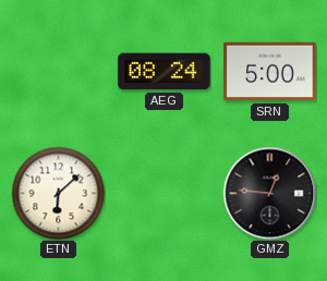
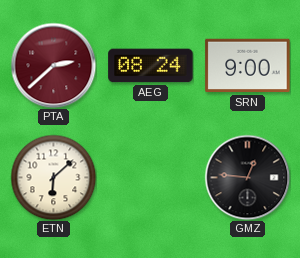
PTA: none -> 2:38 (53, 65)
SRN: 5:00 -> 9:00 (248, 66)
